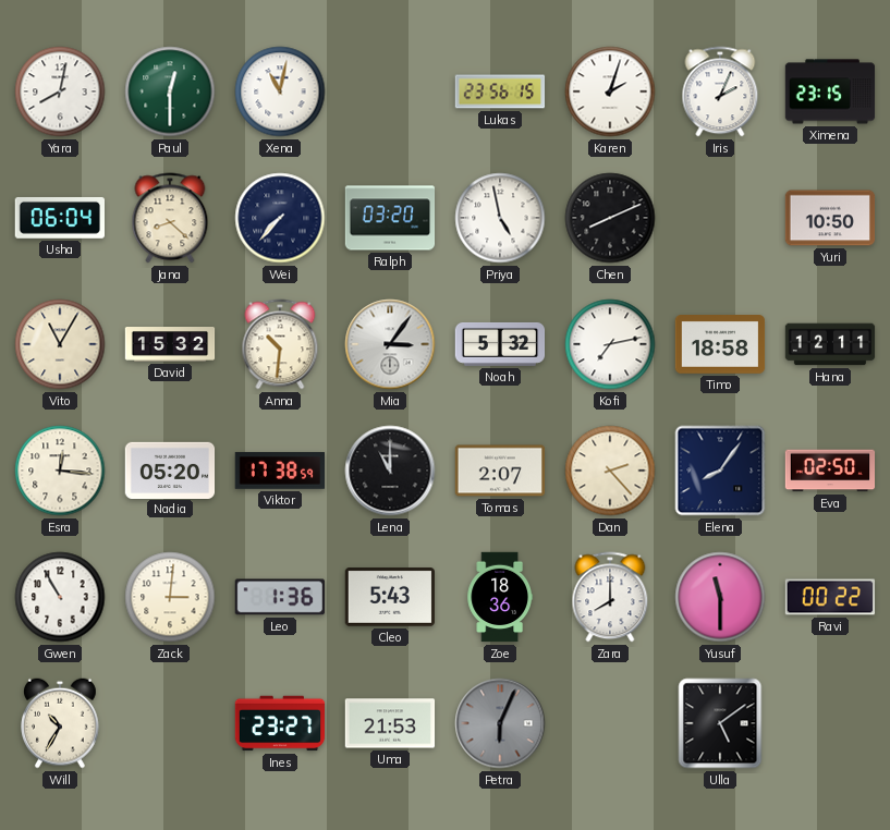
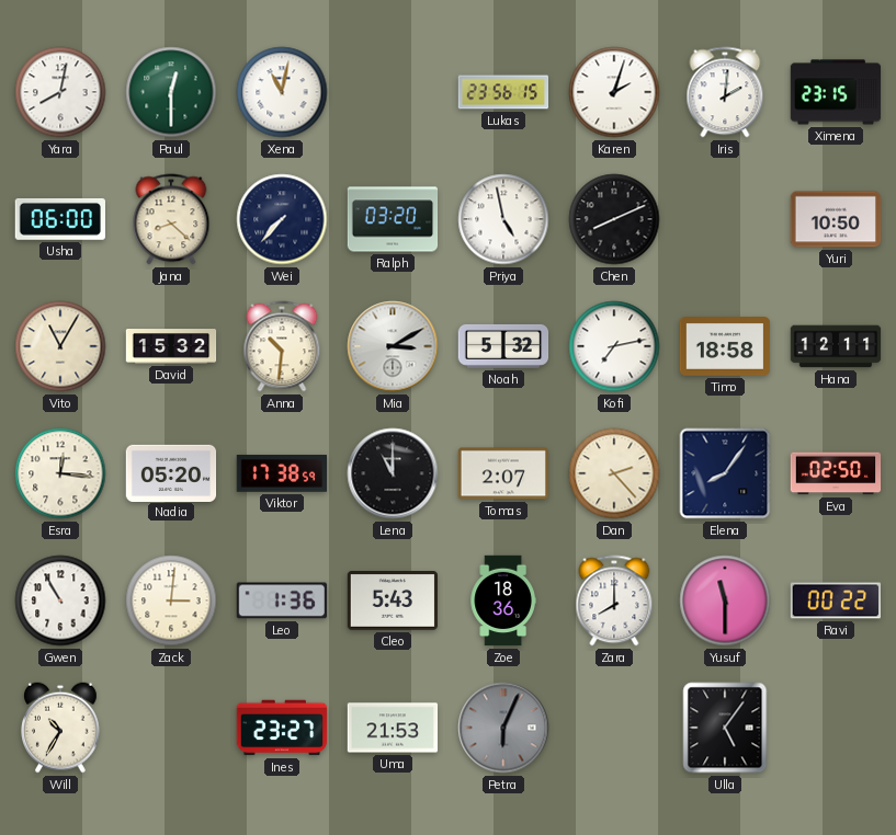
Iris: 2:04 -> 2:01 (725, 92)
Usha: 06:04 -> 06:00 (59, 219)
Mia: 3:06 -> 3:10 (393, 346)
Ulla: 5:09 -> 5:06 (725, 728)
